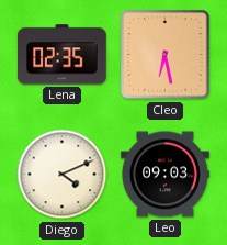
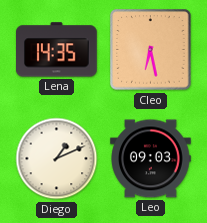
Lena: 02:35 -> 14:35 (57, 50)
Diego: 4:11 -> 1:11 (57, 159)
